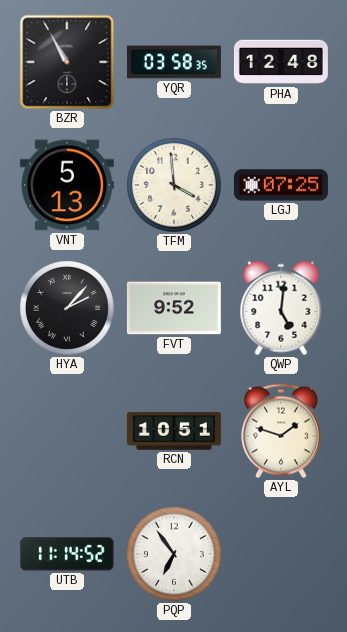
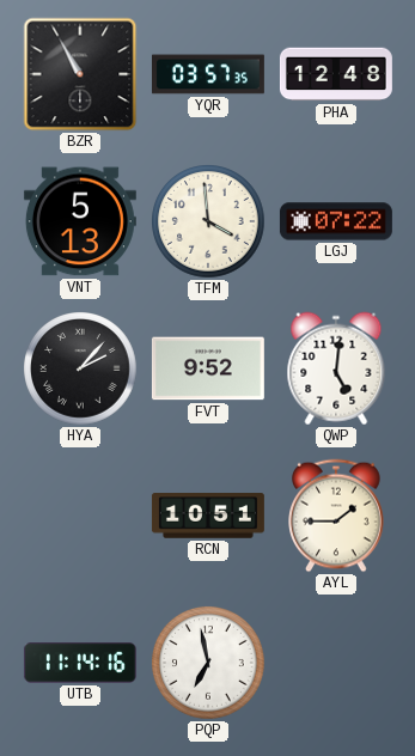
YQR: 03:58 -> 03:57 (208, 74)
LGJ: 07:25 -> 07:22 (336, 221)
AYL: 1:48 -> 1:45 (337, 516)
UTB: 11:14:52 -> 11:14:16 (80, 664)
PQP: 6:54 -> 6:58 (209, 664)
